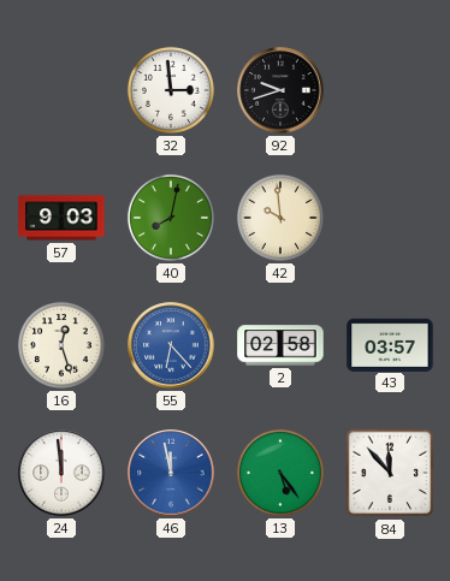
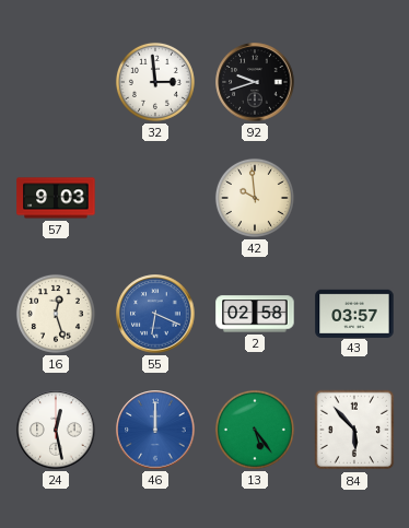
40: 8:02 -> none (171, 218)
55: 6:23 -> 6:19 (155, 314)
24: 11:59 -> 12:28 (56, 430)
46: 11:58 -> 12:00 (155, 430)
84: 11:53 -> 5:53 (354, 430)
